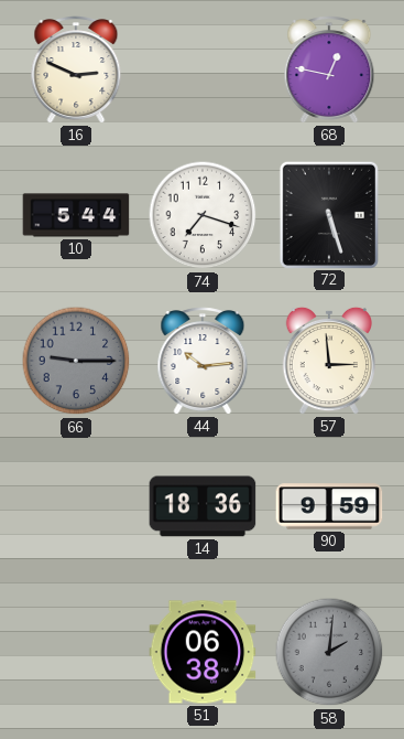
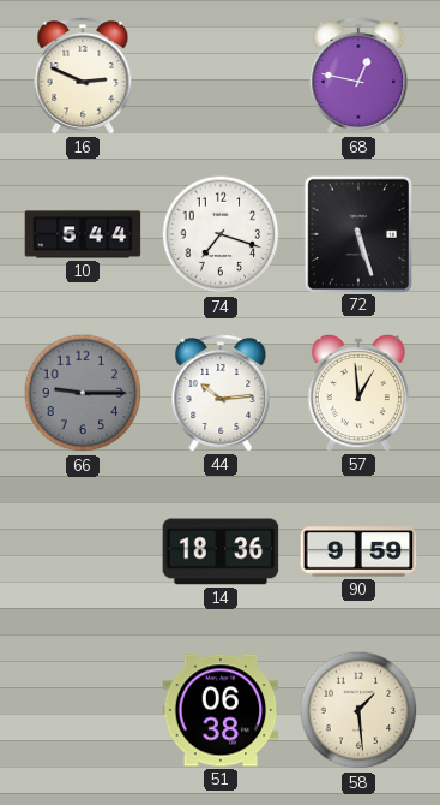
57: 2:59 -> 12:59 (357, 393)
58: 2:01 -> 1:29 (358, 710)
58 dial: grey -> cream (358, 710)
